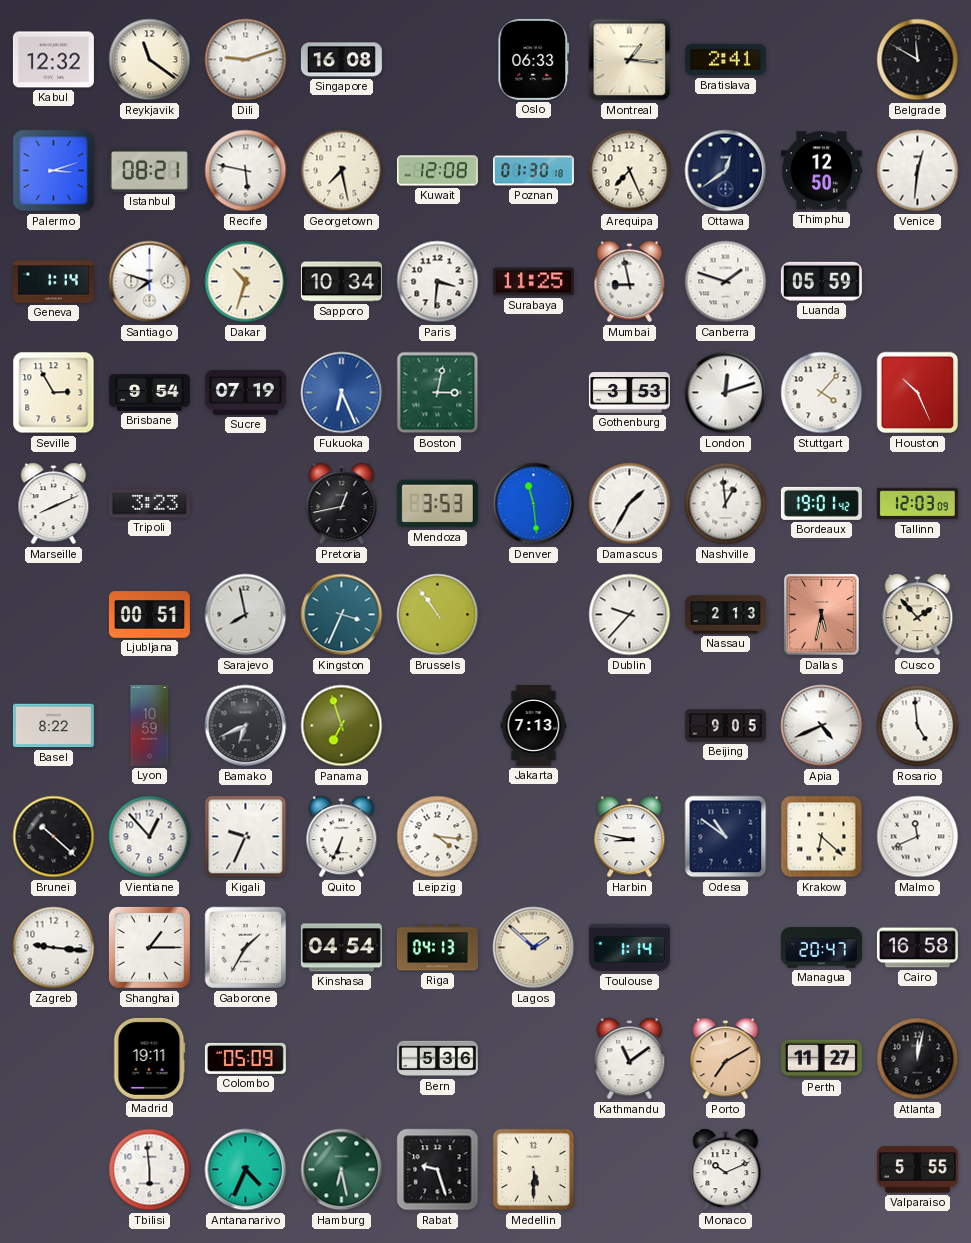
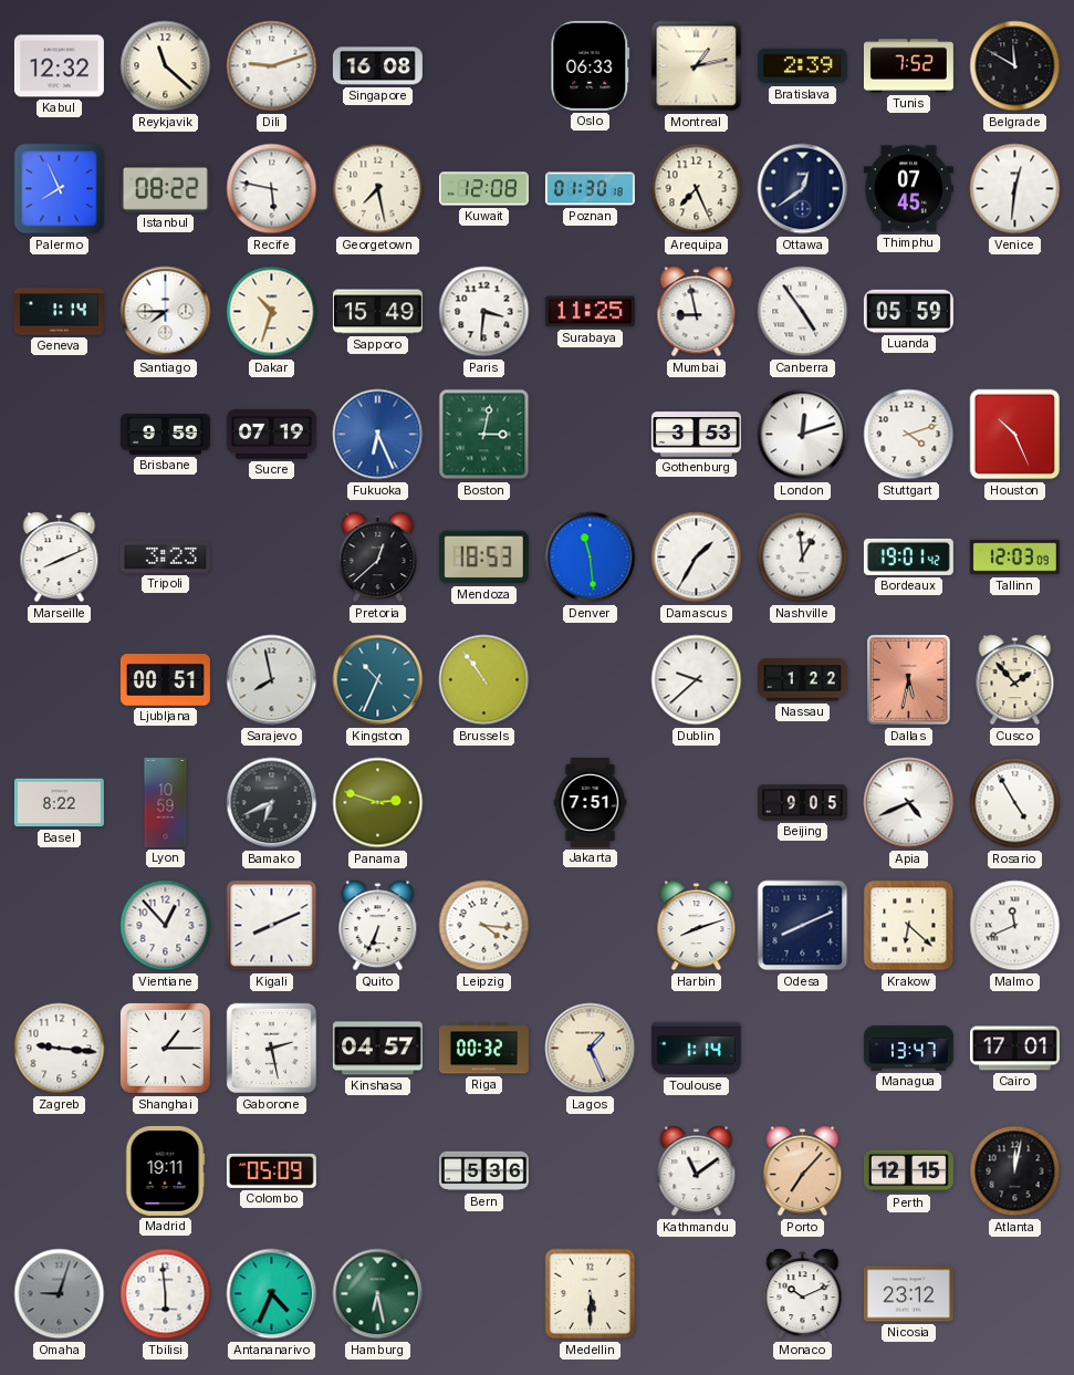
Reykjavik: 11:21 -> 11:22 (166, 66)
Montreal: 1:16 -> 1:13 (697, 66)
Bratislava: 2:41 -> 2:39 (802, 66)
Tunis: none -> 7:52 (908, 66)
Palermo: 3:12 -> 7:56 (60, 189)
Istanbul: 08:21 -> 08:22 (165, 188)
Thimphu: 12:50 -> 07:45 (908, 189)
Santiago: 7:48 -> 7:45 (166, 312)
Sapporo: 10:34 -> 15:49 (377, 312)
Canberra: 1:48 -> 4:54 (803, 312)
Seville: 2:55 -> none (54, 393)
Brisbane: 9:54 -> 9:59 (165, 435)
Stuttgart: 4:07 -> 4:12 (909, 435)
Pretoria: 12:43 -> 12:38 (378, 558)
Mendoza: 3:53 -> 18:53 (483, 558)
Kingston: 3:34 -> 10:34 (378, 680)
Dublin: 9:37 -> 9:38 (697, 680)
Nassau: 2:13 -> 1:22 (802, 680)
Panama: 6:57 -> 2:48 (378, 803)
Jakarta: 7:13 -> 7:51 (591, 802)
Rosario: 4:59 -> 4:55 (1015, 803)
Brunei: 10:22 -> none (54, 837)
Kigali: 9:34 -> 8:11 (272, 926)
Harbin: 8:47 -> 8:12 (697, 926)
Odesa: 10:51 -> 8:11 (803, 926)
Gaborone: 1:35 -> 2:28 (272, 1049)
Kinshasa: 04:54 -> 04:57 (377, 1049)
Riga: 04:13 -> 00:32 (483, 1049)
Lagos: 1:52 -> 1:26 (591, 1049)
Managua: 20:47 -> 13:47 (908, 1049)
Cairo: 16:58 -> 17:01 (1014, 1049)
Porto: 7:10 -> 7:07 (803, 1171)
Perth: 11:27 -> 12:15 (908, 1171)
Omaha: none -> 9:03 (60, 1294)
Rabat: 9:27 -> none (438, 1170)
Nicosia: none -> 23:12 (908, 1294)
Valparaiso: 5:55 -> none (917, 1170)
